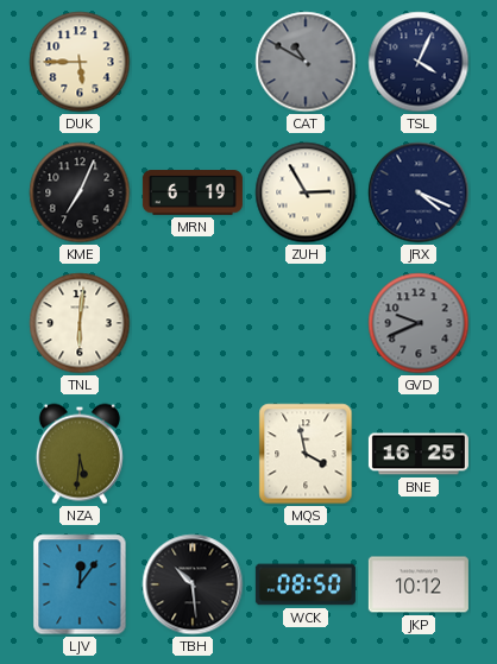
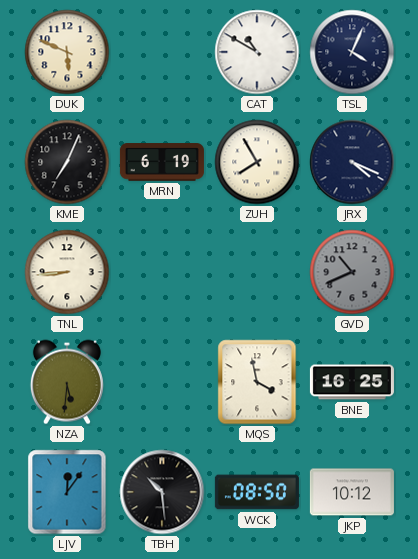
DUK: 5:45 -> 5:49 (67, 52)
CAT dial: grey -> white (257, 52)
ZUH: 2:55 -> 7:55 (257, 162)
TNL: 6:01 -> 8:44 (67, 272)
GVD: 9:41 -> 10:41 (352, 272)
